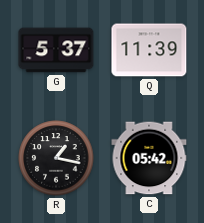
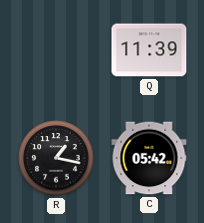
G: 5:37 -> none (56, 50)
